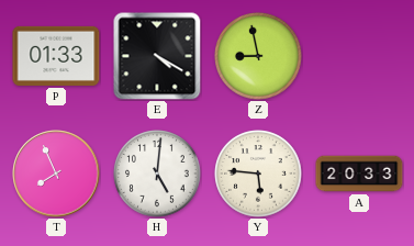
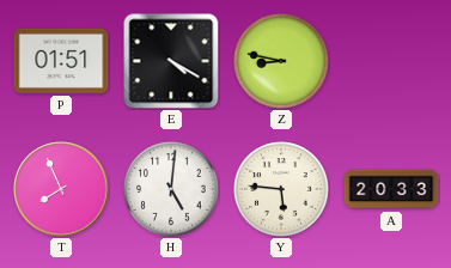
P: 01:33 -> 01:51 (61, 61)
Z: 8:58 -> 8:47 (281, 61)
